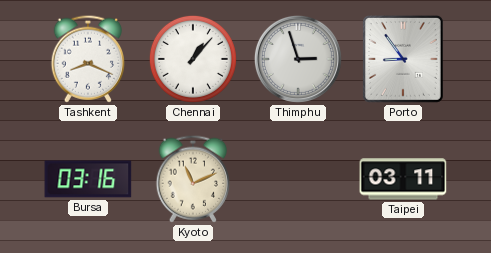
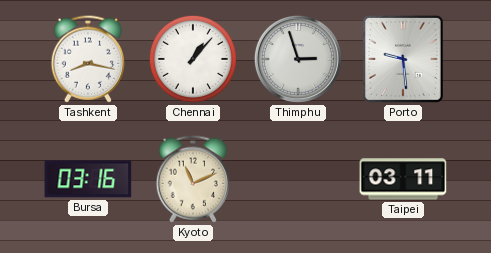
Tashkent: 8:19 -> 8:17 (87, 59)
Porto: 8:54 -> 9:29 (403, 59)
